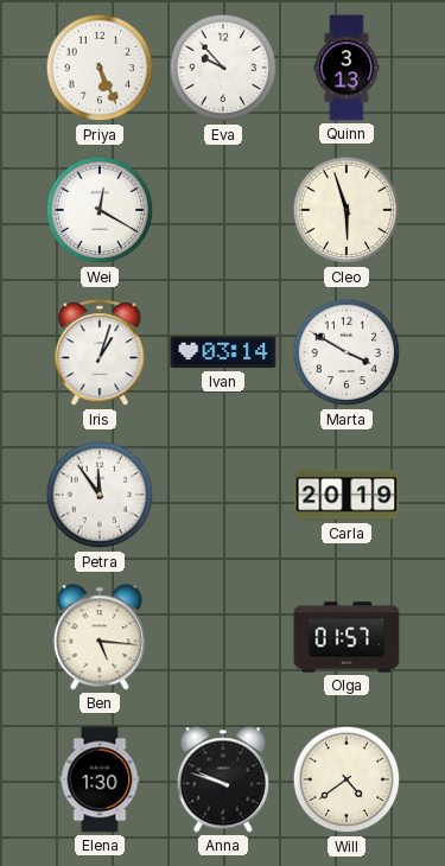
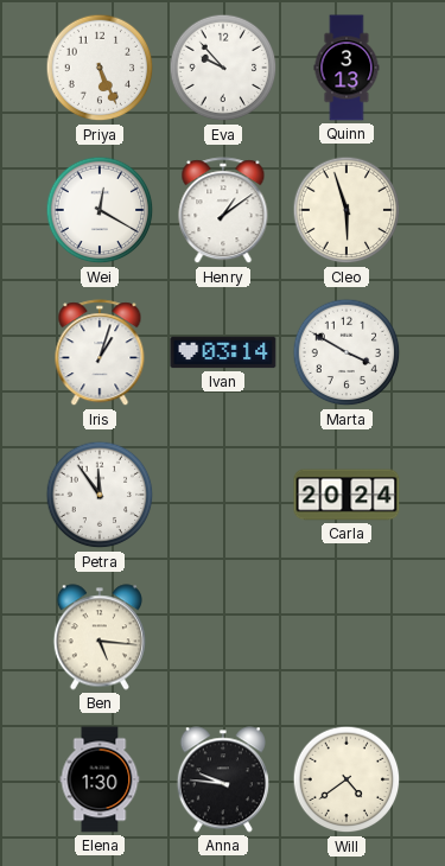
Henry: none -> 1:09 (223, 211)
Carla: 20:19 -> 20:24 (347, 495)
Olga: 01:57 -> none (347, 637)
Anna: 9:48 -> 9:46 (223, 779)
